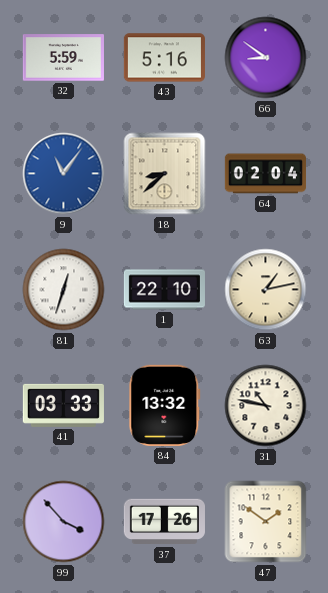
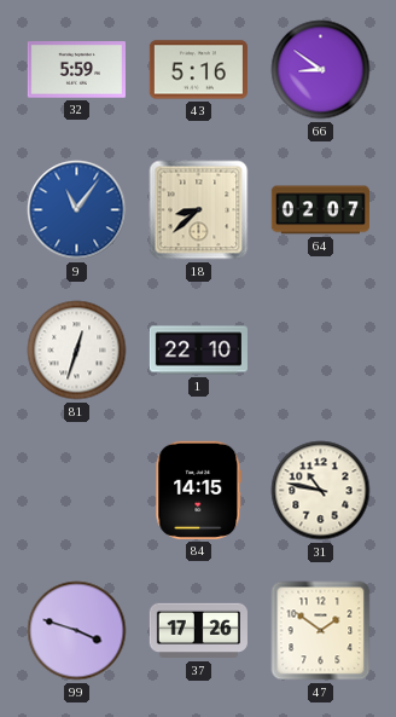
64: 02:04 -> 02:07 (320, 210)
63: 1:13 -> none (266, 290)
41: 03:33 -> none (63, 405)
84: 13:32 -> 14:15 (199, 490)
99: 3:53 -> 3:48 (77, 631)
